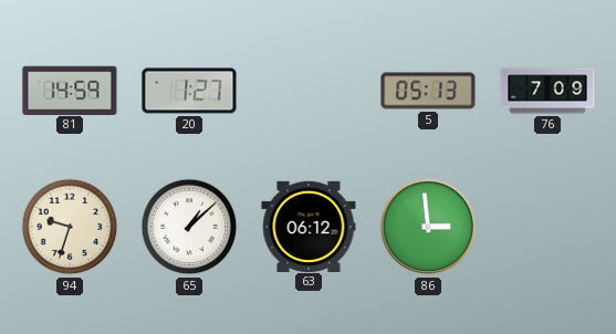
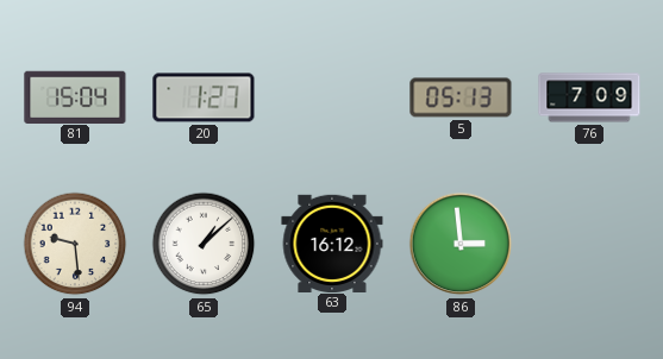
81: 14:59 -> 15:04 (75, 96)
94: 9:33 -> 9:29 (75, 244)
63: 06:12 -> 16:12 (332, 243)
